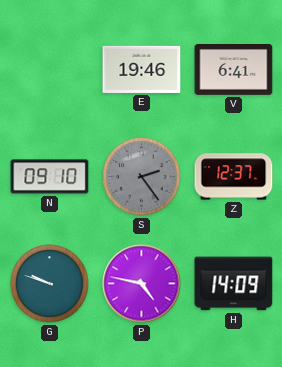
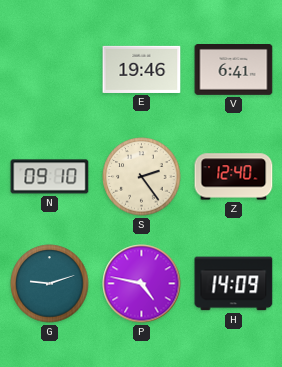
S dial: grey -> cream (142, 177)
Z: 12:37 -> 12:40 (234, 177)
G: 9:48 -> 9:12 (50, 284)
